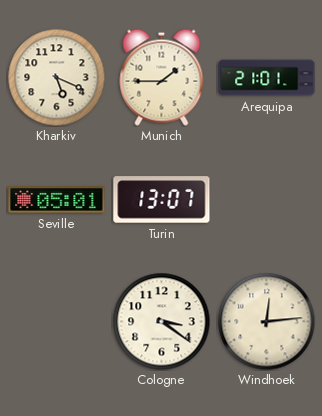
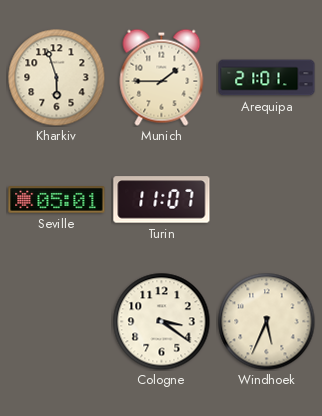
Kharkiv: 5:19 -> 5:57 (56, 77)
Turin: 13:07 -> 11:07 (162, 200)
Windhoek: 12:14 -> 5:34 (266, 321)
